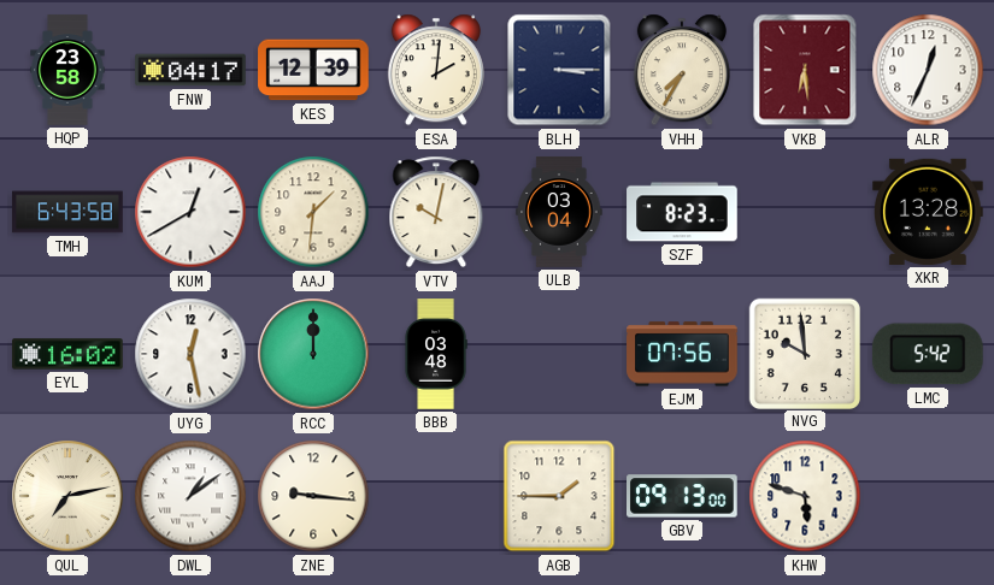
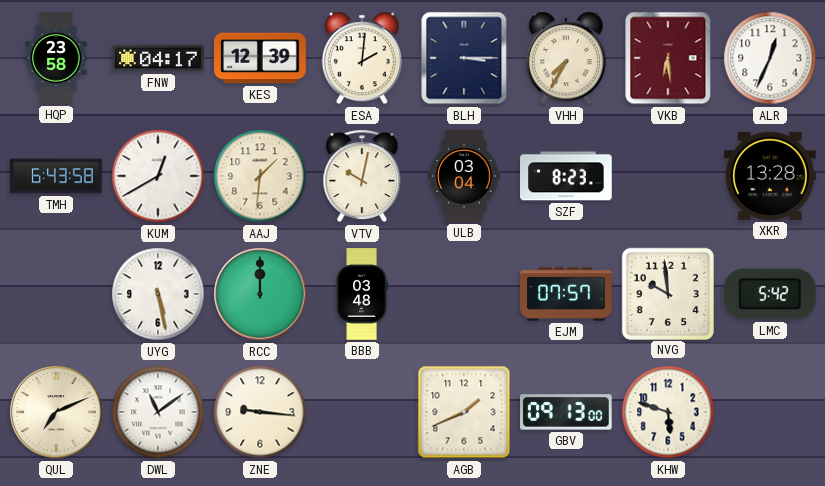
EYL: 16:02 -> none (67, 354)
UYG: 12:28 -> 5:28 (158, 294)
EJM: 07:56 -> 07:57 (566, 294)
QUL: 7:13 -> 7:11 (56, 412)
DWL: 1:09 -> 11:09 (158, 412)
AGB: 1:45 -> 1:41 (464, 412)
